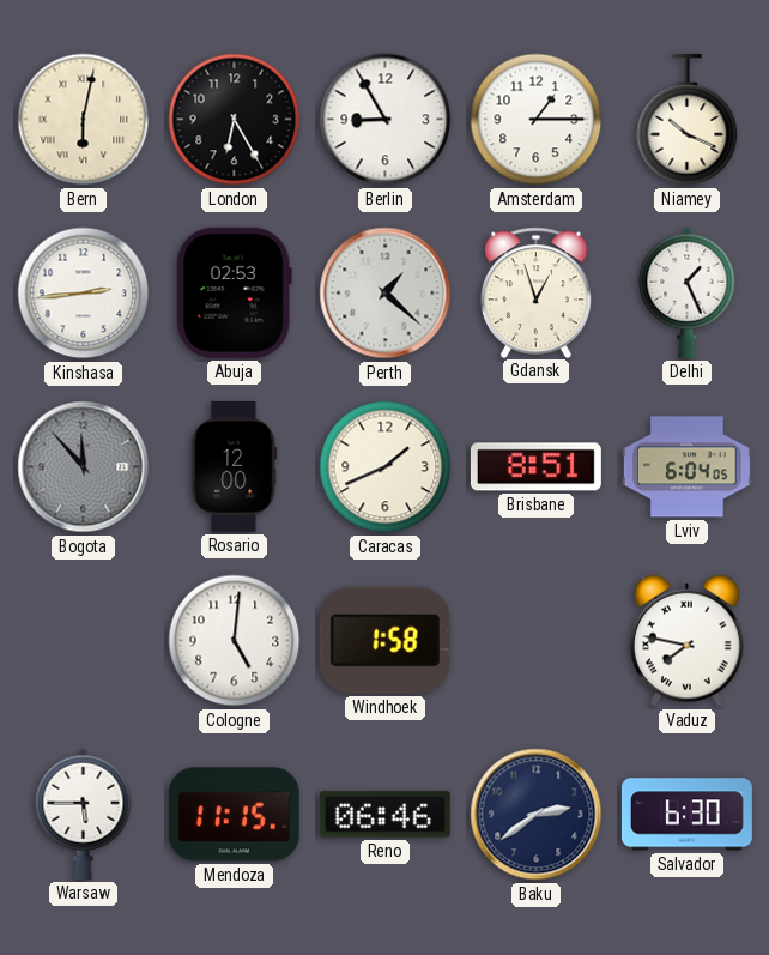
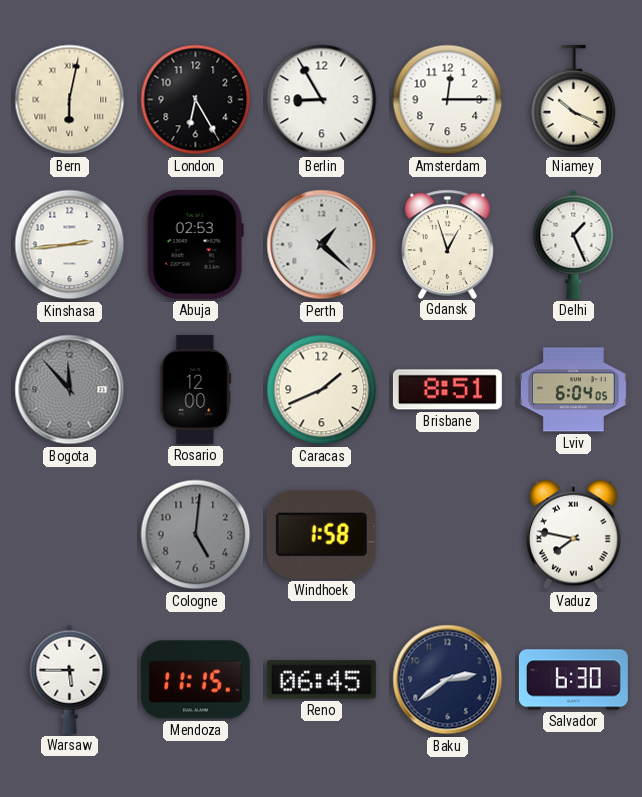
Amsterdam: 1:15 -> 12:15 (448, 100)
Cologne dial: white -> grey (196, 535)
Reno: 06:46 -> 06:45 (321, 680)
